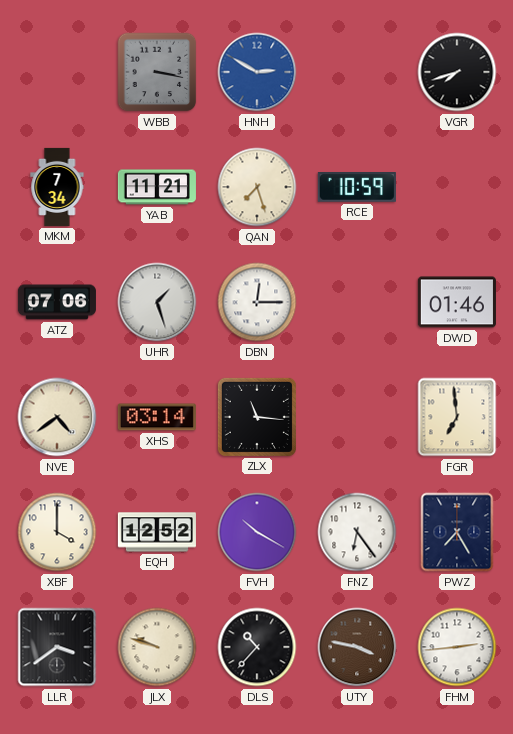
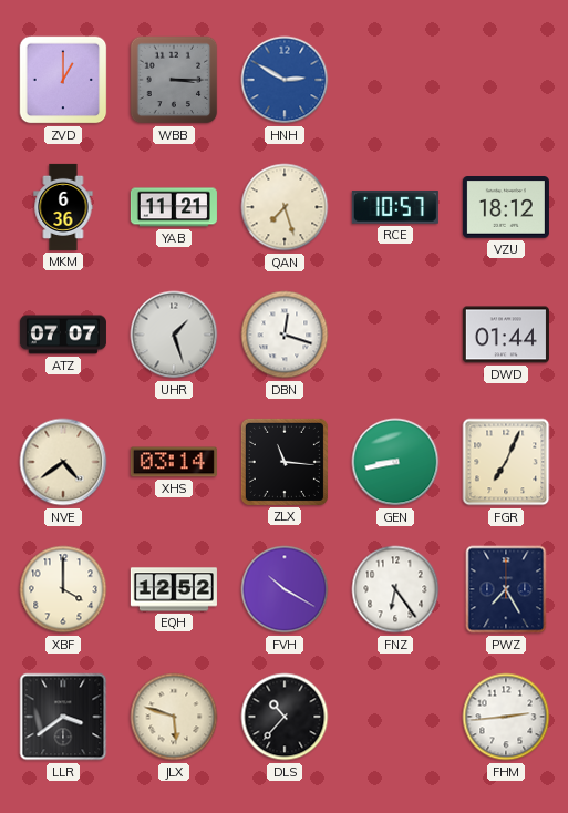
ZVD: none -> 1:00 (63, 80)
WBB: 3:17 -> 3:15 (174, 80)
VGR: 7:42 -> none (457, 72)
MKM: 7:34 -> 6:36 (63, 207)
RCE: 10:59 -> 10:57 (395, 208)
VZU: none -> 18:12 (506, 208)
ATZ: 07:06 -> 07:07 (63, 335)
DBN: 12:15 -> 12:18 (285, 335)
DWD: 01:46 -> 01:44 (506, 335)
GEN: none -> 8:43 (395, 462)
FGR: 6:59 -> 7:04 (506, 462)
JLX: 9:48 -> 5:48 (174, 717)
UTY: 3:47 -> none (357, 647)
